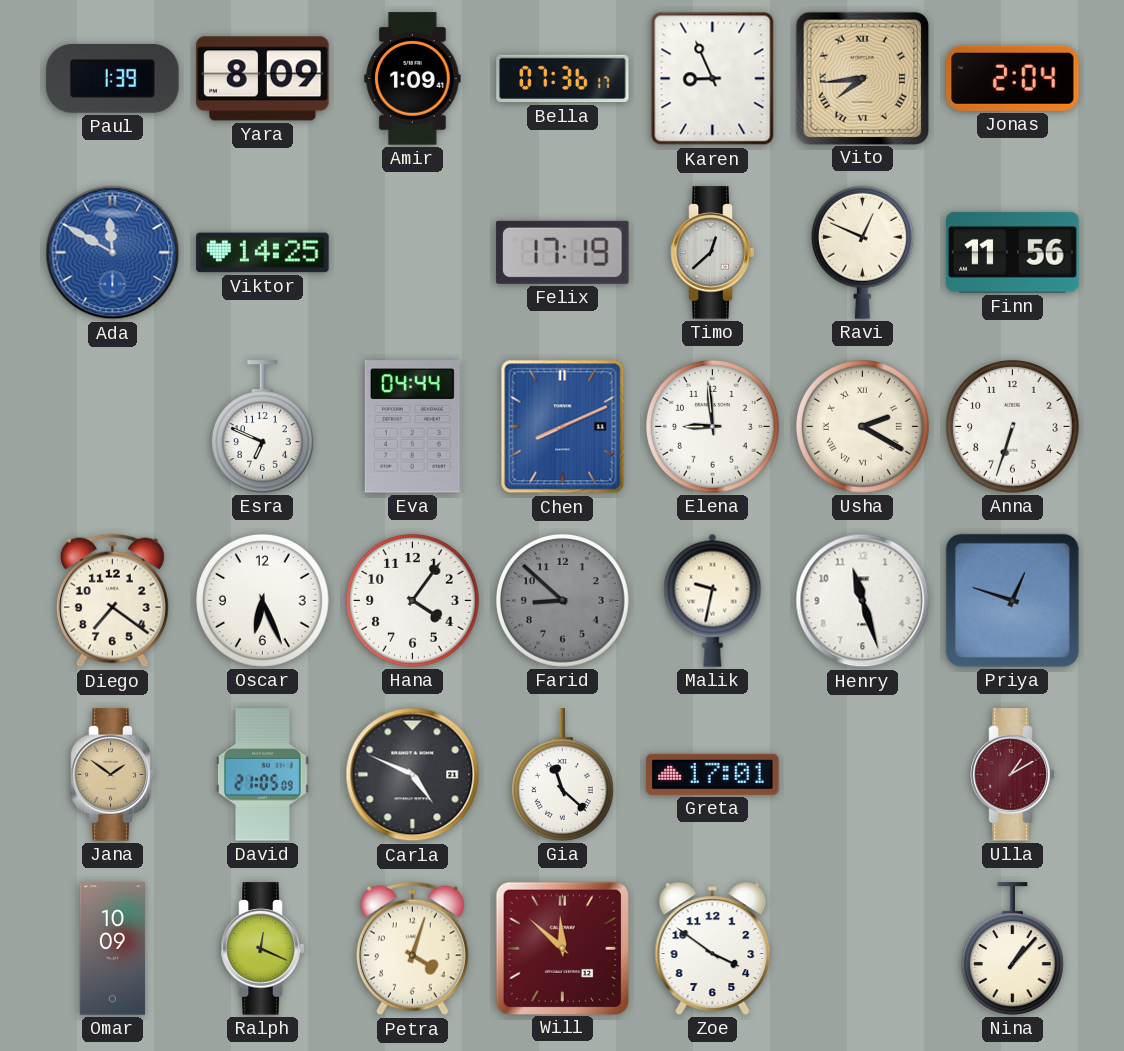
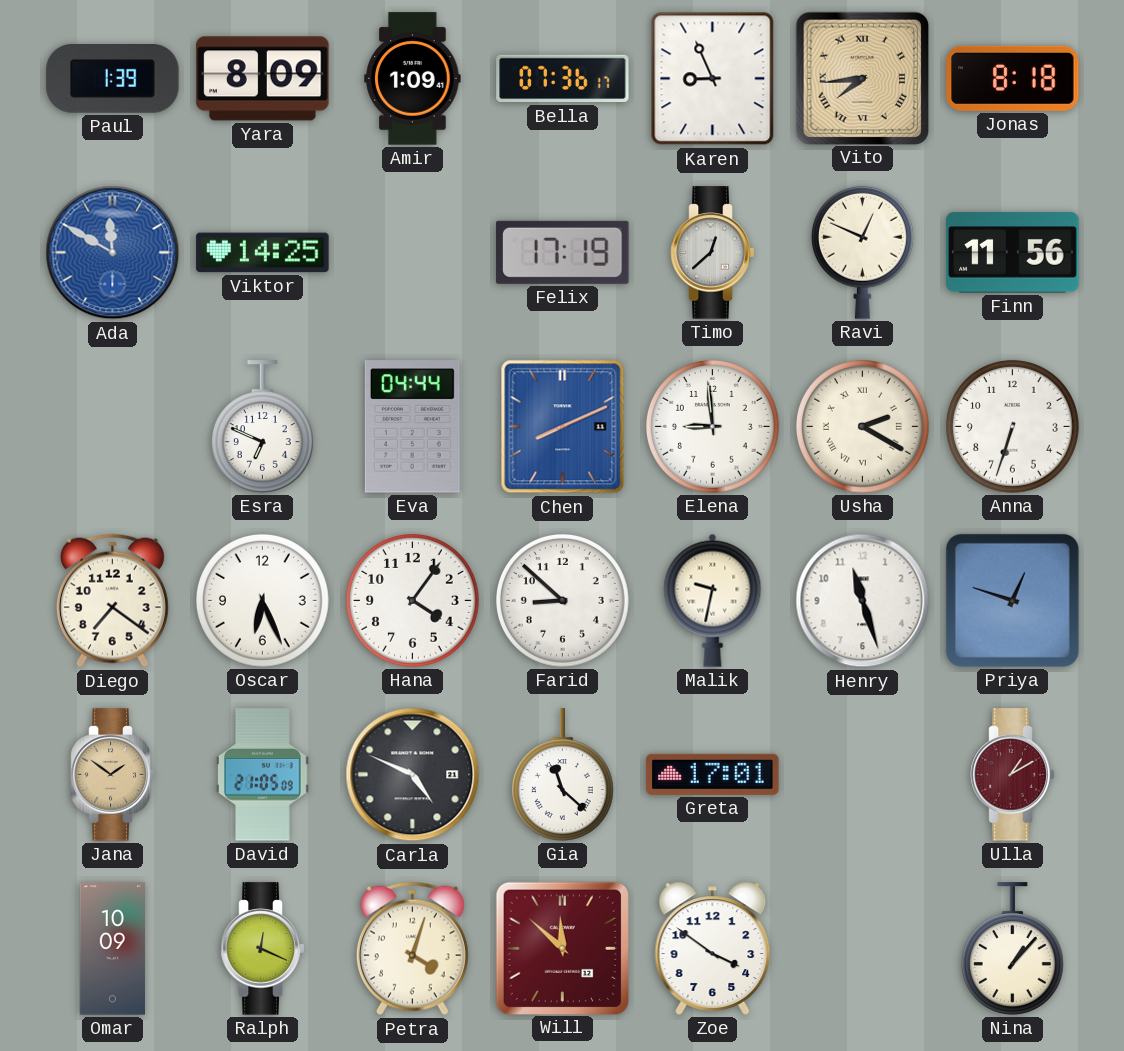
Jonas: 2:04 -> 8:18 (1013, 78)
Farid dial: grey -> white (562, 600)
